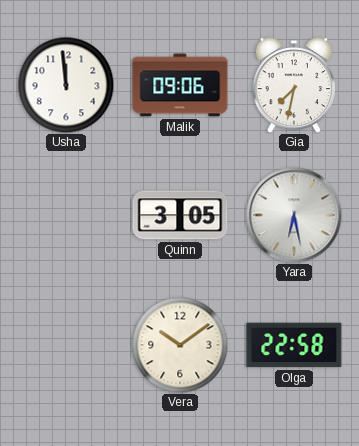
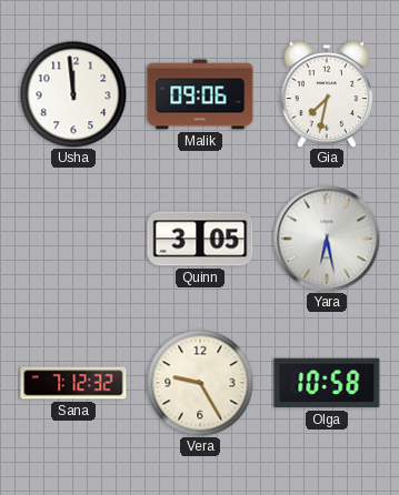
Sana: none -> 7:12 (73, 383)
Vera: 10:09 -> 9:25 (200, 383)
Olga: 22:58 -> 10:58 (327, 383)
